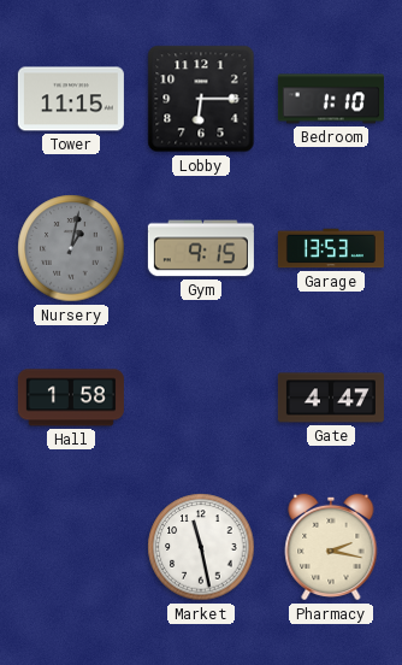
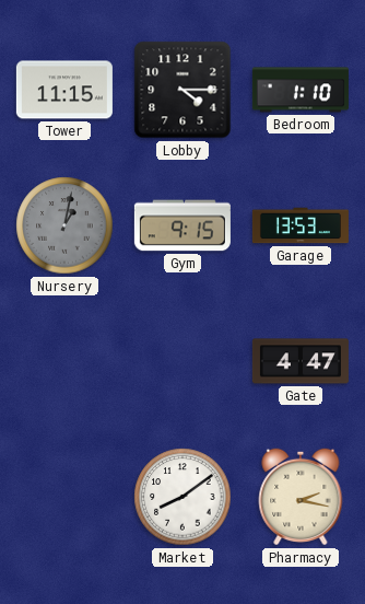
Lobby: 6:15 -> 4:15 (182, 90)
Hall: 1:58 -> none (71, 398)
Market: 11:28 -> 8:09 (182, 497)
